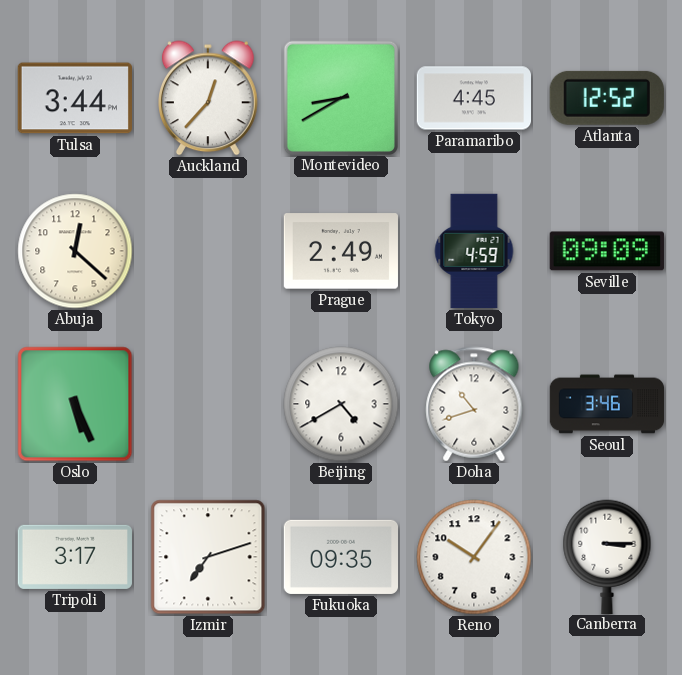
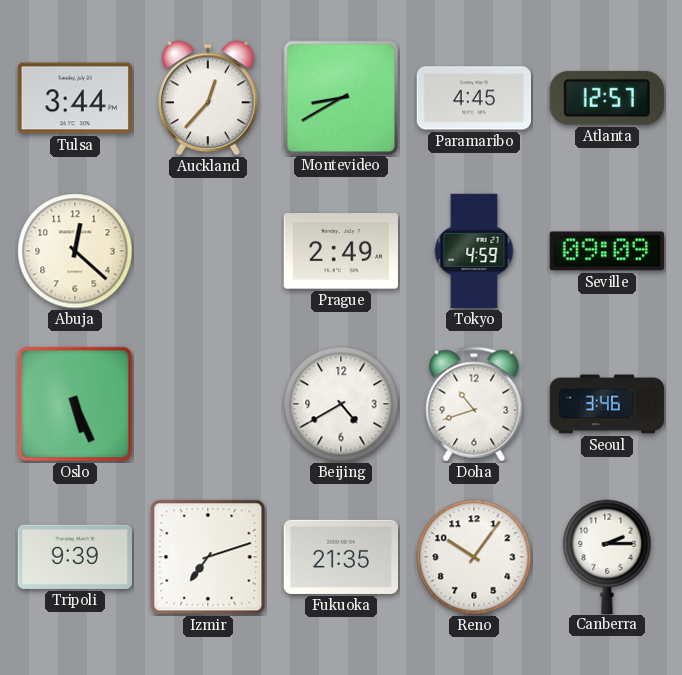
Atlanta: 12:52 -> 12:57 (607, 98)
Tripoli: 3:17 -> 9:39 (75, 557)
Fukuoka: 09:35 -> 21:35 (340, 557)
Canberra: 3:15 -> 2:15 (607, 556)
